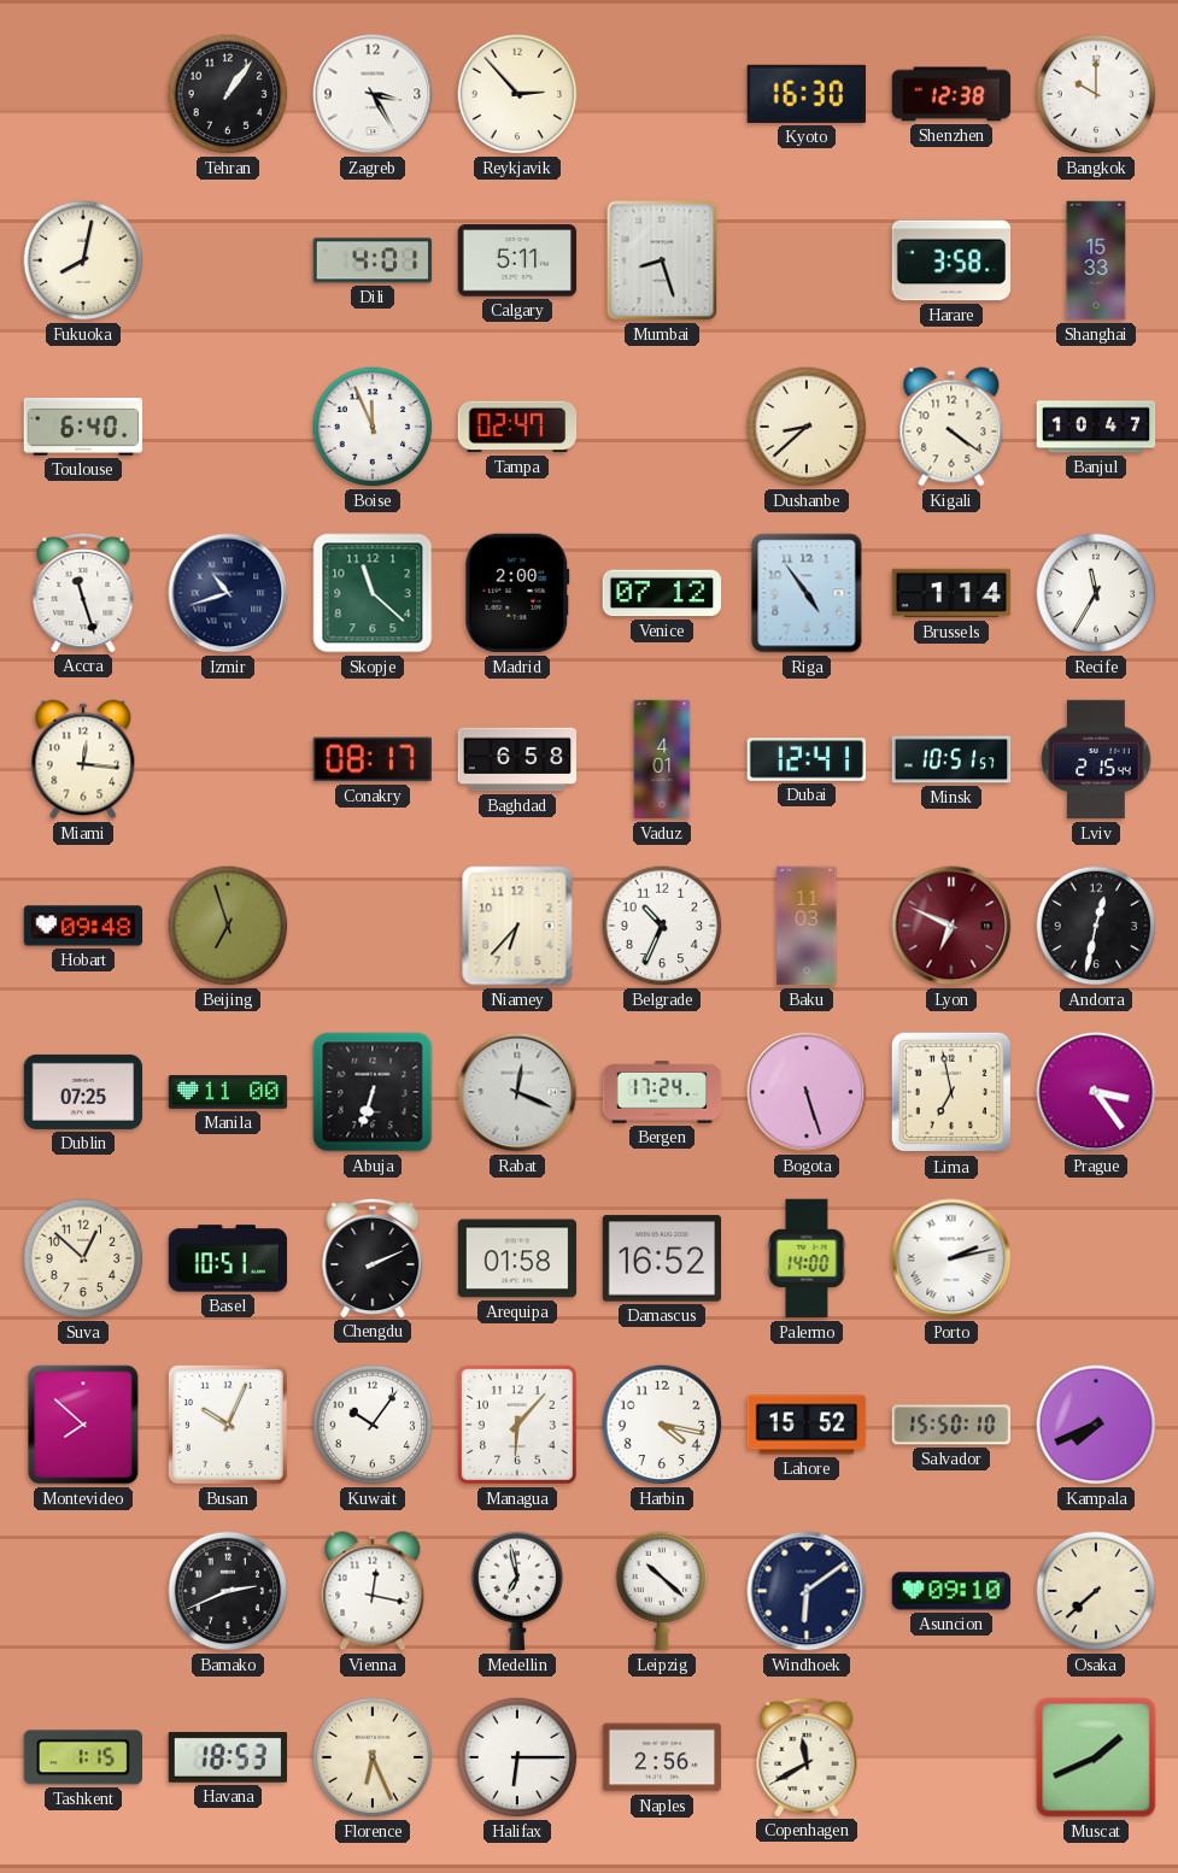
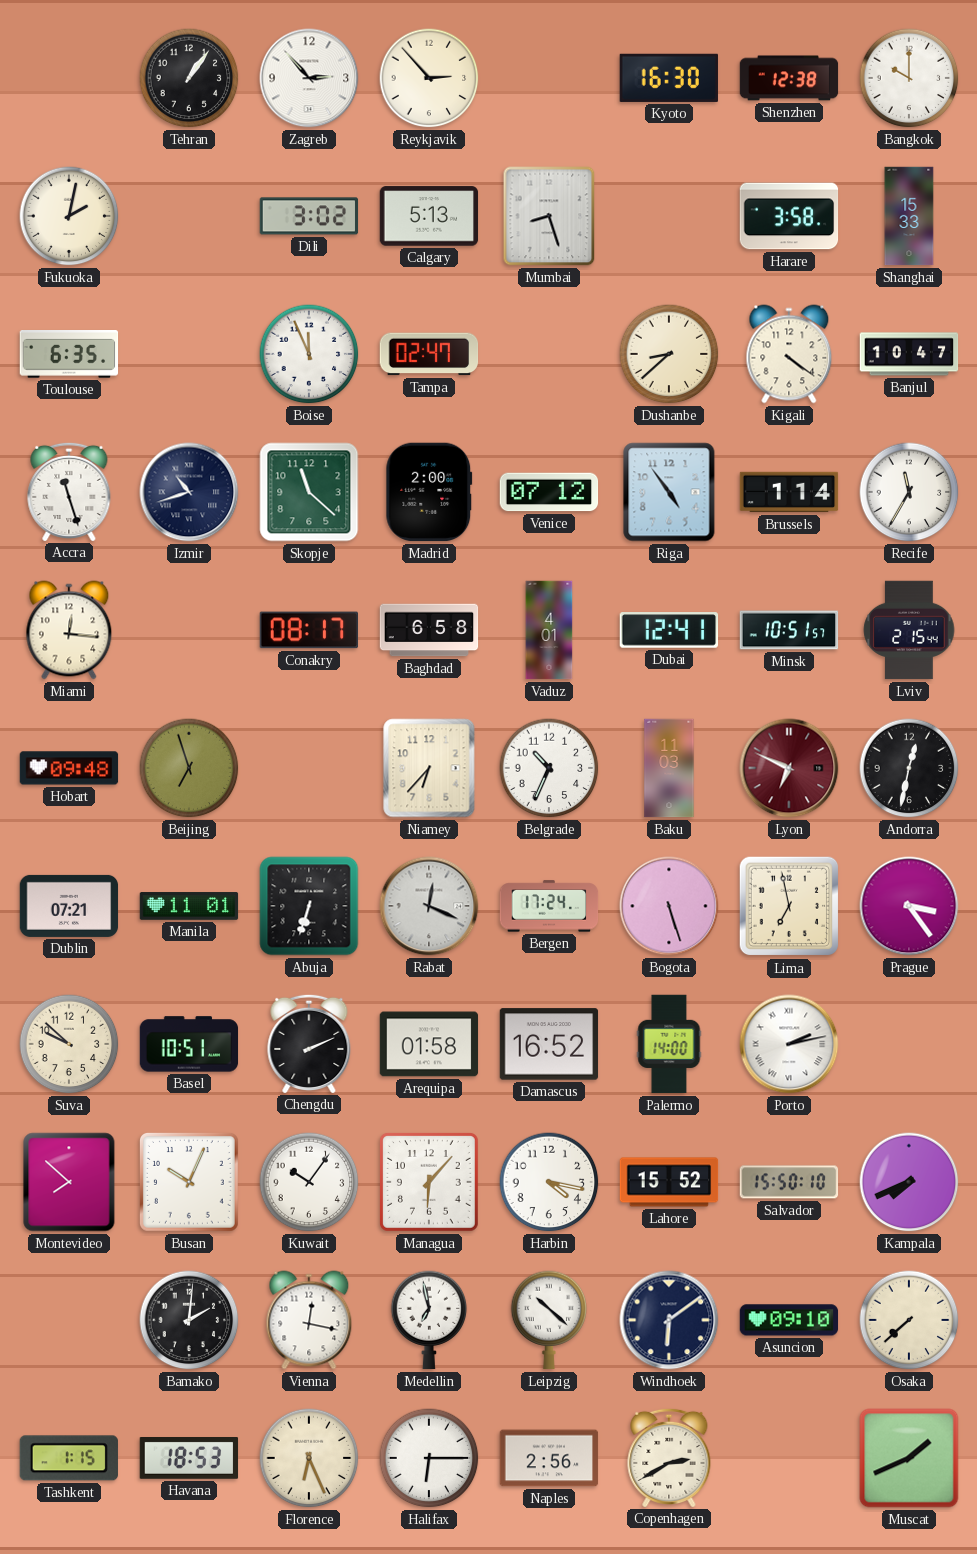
Zagreb: 3:25 -> 2:53 (309, 78)
Fukuoka: 8:02 -> 2:02 (69, 216)
Dili: 4:01 -> 3:02 (309, 216)
Calgary: 5:11 -> 5:13 (429, 216)
Toulouse: 6:40 -> 6:35 (69, 354)
Dublin: 07:25 -> 07:21 (69, 906)
Manila: 11:00 -> 11:01 (189, 906)
Suva: 12:52 -> 9:52 (69, 1044)
Bamako: 2:41 -> 2:01 (189, 1320)
Copenhagen: 11:40 -> 2:40 (669, 1457)
